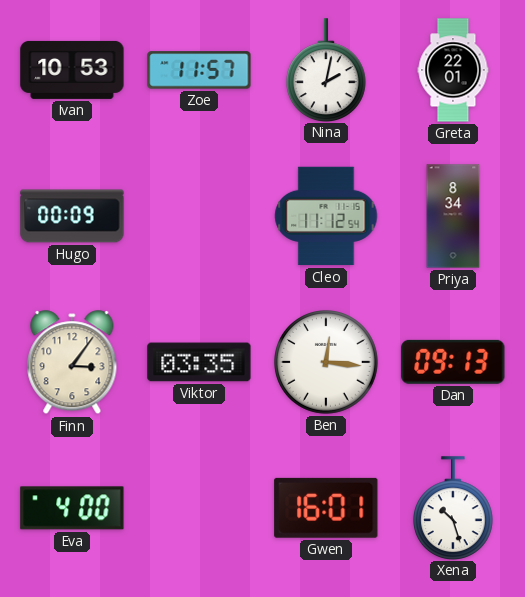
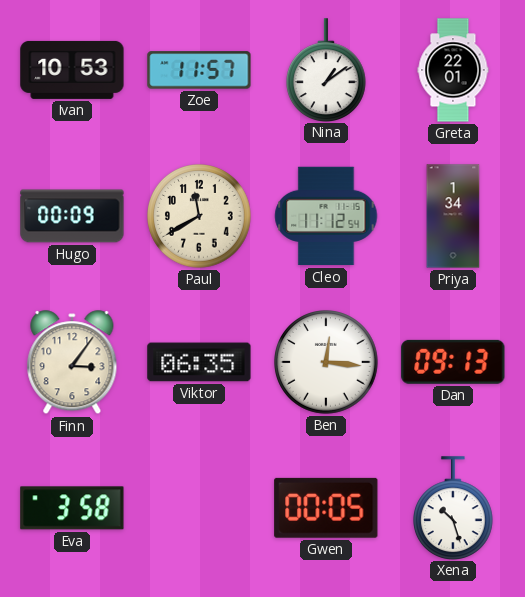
Nina: 2:02 -> 1:09 (327, 70)
Paul: none -> 11:40 (199, 216)
Priya: 8:34 -> 1:34 (453, 216)
Viktor: 03:35 -> 06:35 (199, 362)
Eva: 4:00 -> 3:58 (72, 508)
Gwen: 16:01 -> 00:05 (326, 508)
